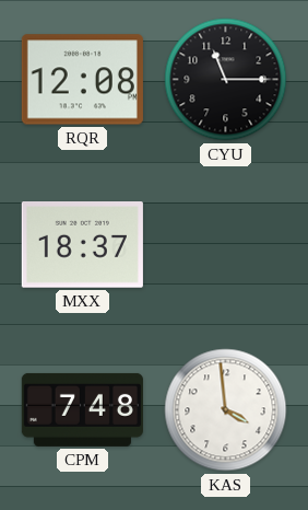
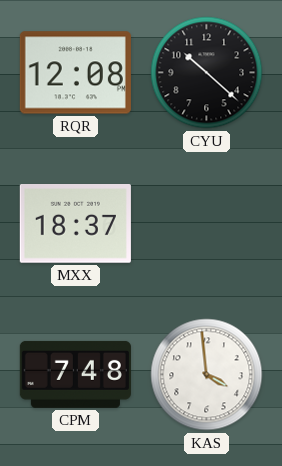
CYU: 11:15 -> 10:22 (207, 73)
